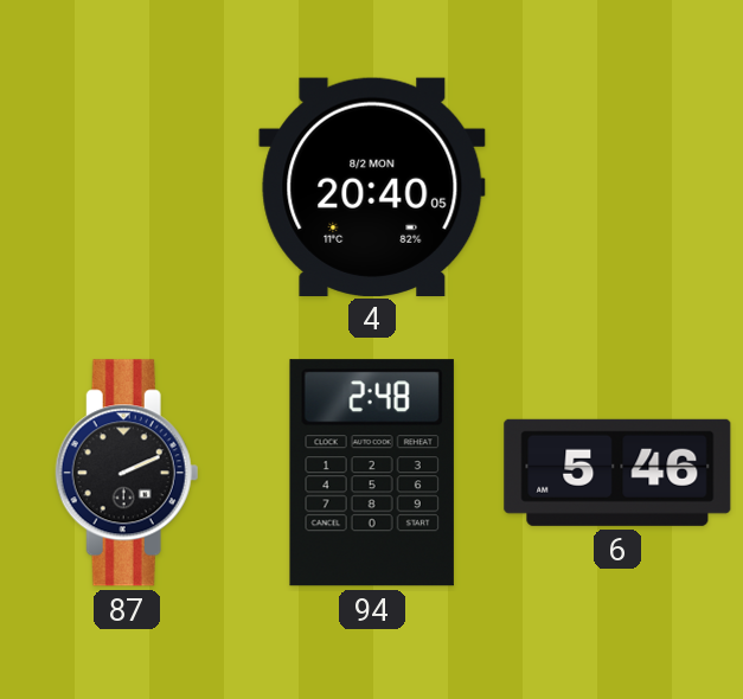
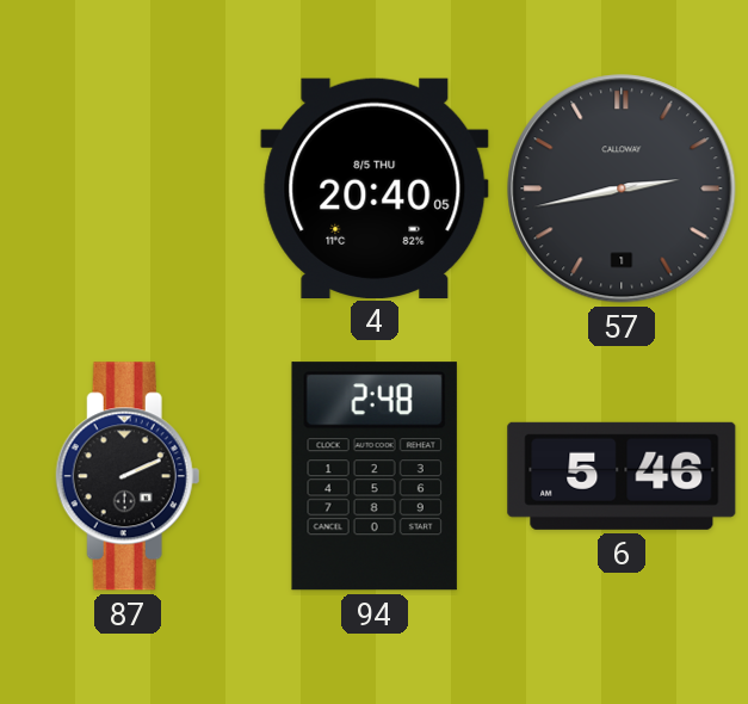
4 date: 8/2 MON -> 8/5 THU (375, 187)
57: none -> 2:43 (622, 189)
